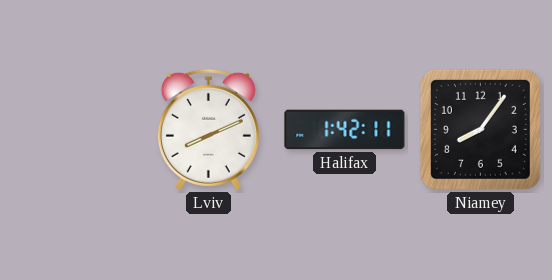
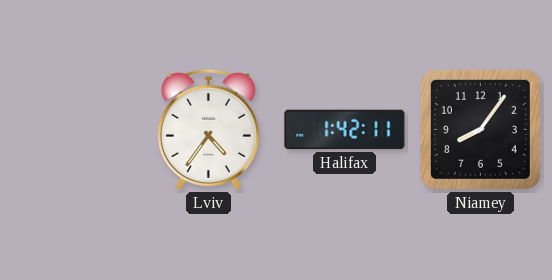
Lviv: 8:11 -> 4:36 (208, 129)
